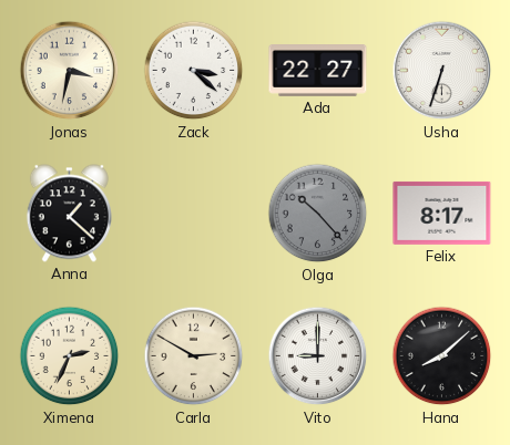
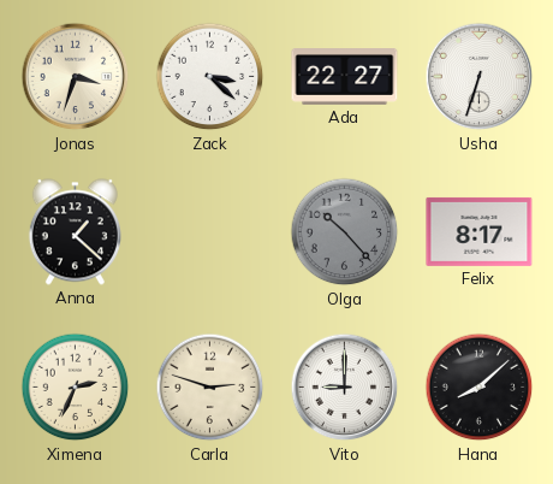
Jonas: 3:32 -> 3:33 (76, 77)
Carla: 2:50 -> 2:48 (210, 388)
